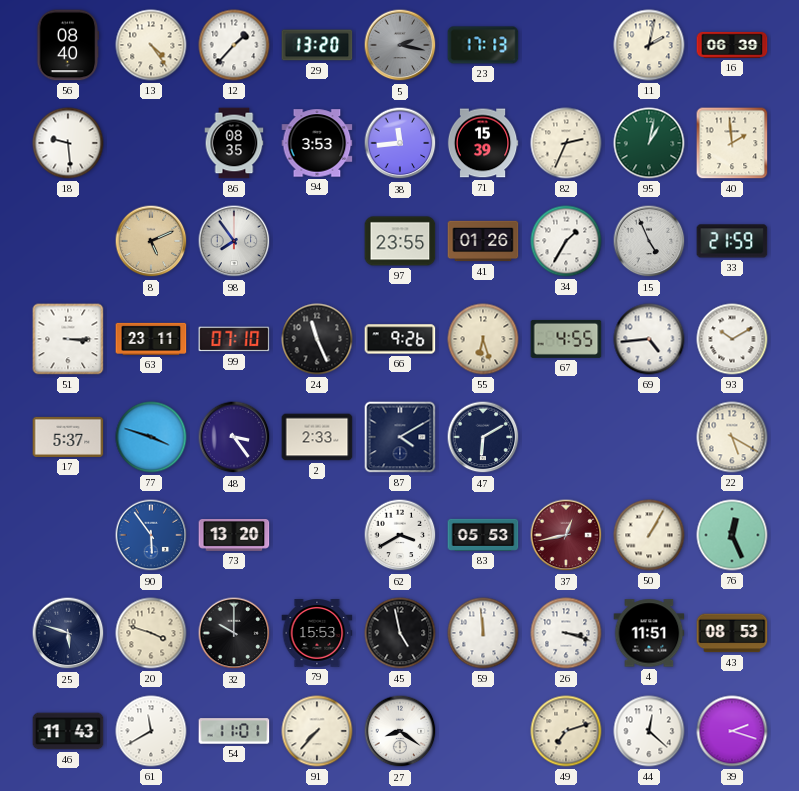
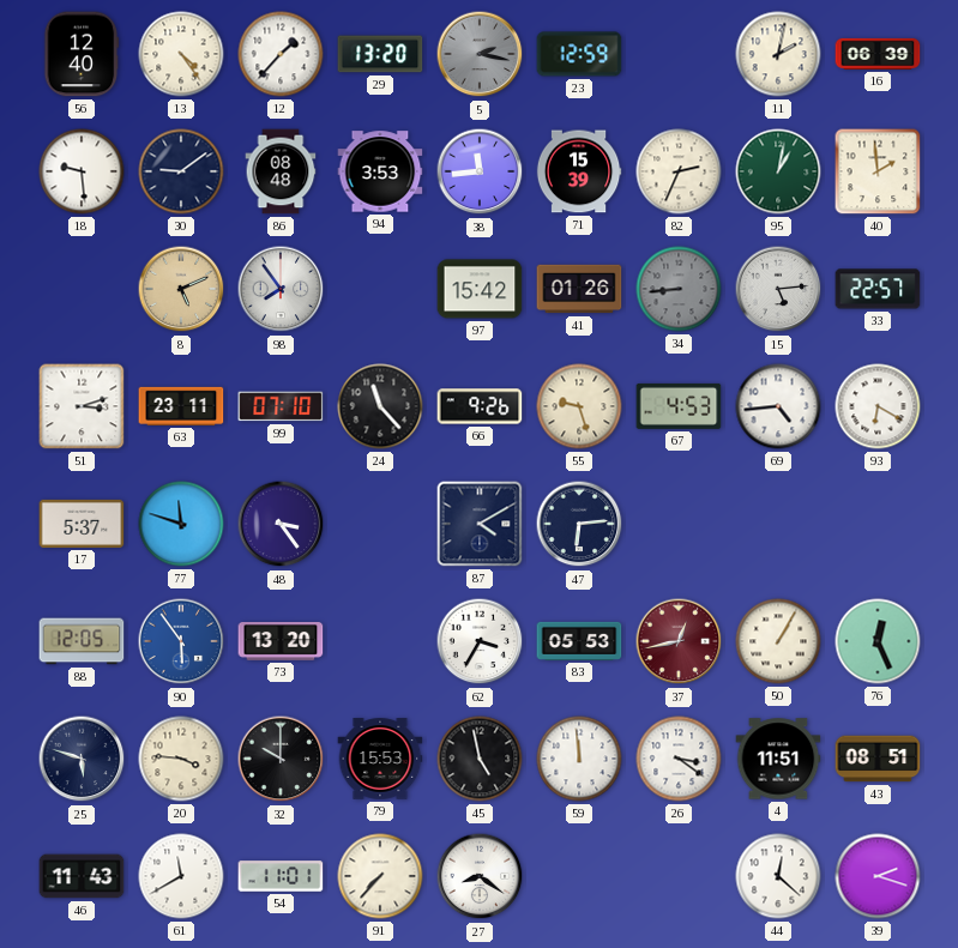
56: 08:40 -> 12:40 (82, 54)
23: 17:13 -> 12:59 (579, 54)
30: none -> 9:09 (181, 171)
86: 08:35 -> 08:48 (281, 171)
97: 23:55 -> 15:42 (480, 289)
34: 1:35 -> 8:44 (679, 289)
34 dial: white -> grey (679, 289)
15: 4:56 -> 5:14 (778, 289)
33: 21:59 -> 22:57 (878, 289)
51: 3:15 -> 3:12 (82, 406)
24: 11:26 -> 11:23 (380, 406)
55: 6:27 -> 9:27 (579, 406)
67: 4:55 -> 4:53 (679, 406)
93: 10:10 -> 6:20 (878, 406)
77: 3:48 -> 11:48 (181, 524)
2: 2:33 -> none (317, 437)
47: 6:10 -> 6:14 (579, 524)
22: 5:20 -> none (732, 437)
88: none -> 12:05 (82, 641)
62: 3:40 -> 3:35 (480, 641)
20: 3:48 -> 3:46 (181, 759)
26: 3:18 -> 3:21 (679, 759)
43: 08:53 -> 08:51 (878, 759)
49: 7:12 -> none (566, 731)
